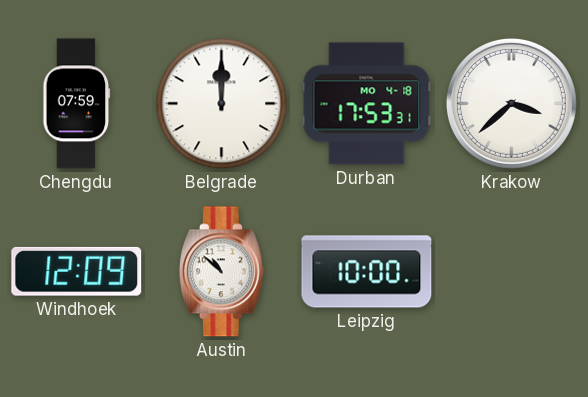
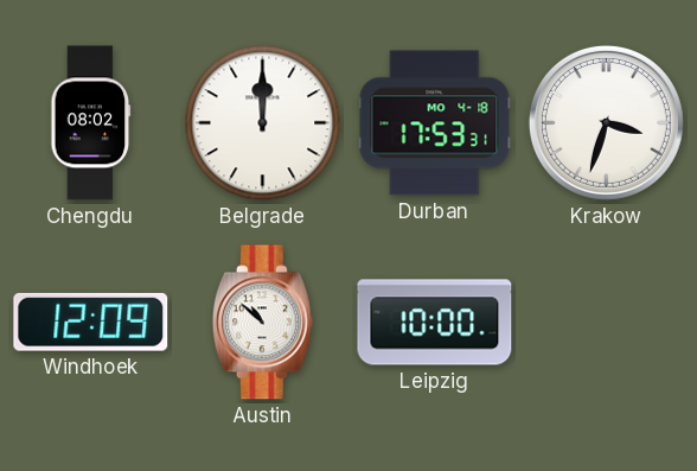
Chengdu: 07:59 -> 08:02 (91, 123)
Krakow: 3:38 -> 3:33 (606, 122)
